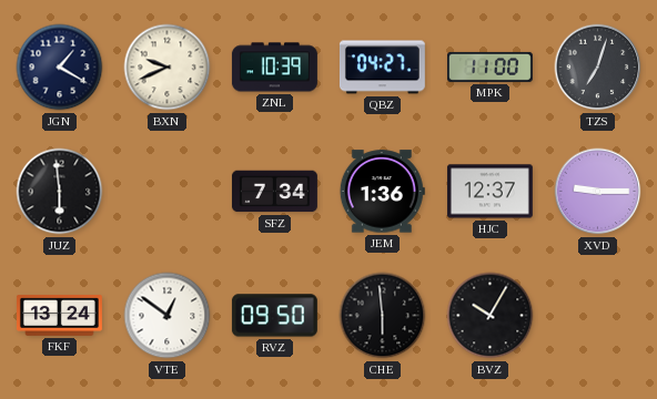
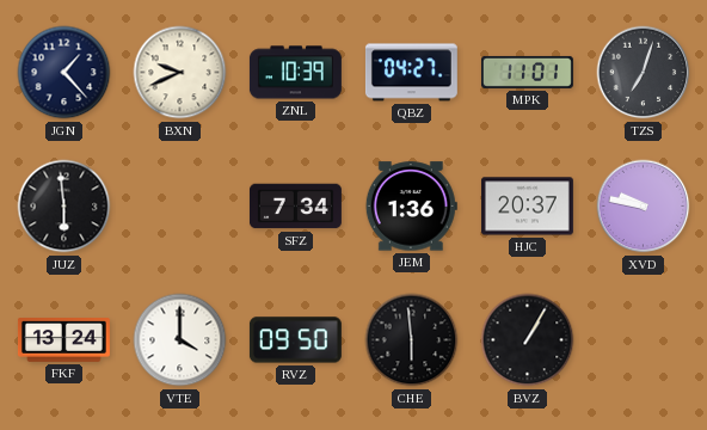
JGN: 1:20 -> 1:23 (64, 73)
MPK: 11:00 -> 11:01 (527, 72)
HJC: 12:37 -> 20:37 (527, 207)
XVD: 9:15 -> 9:47 (644, 207)
VTE: 12:51 -> 4:00 (180, 340)
BVZ: 10:05 -> 1:05 (528, 340)
